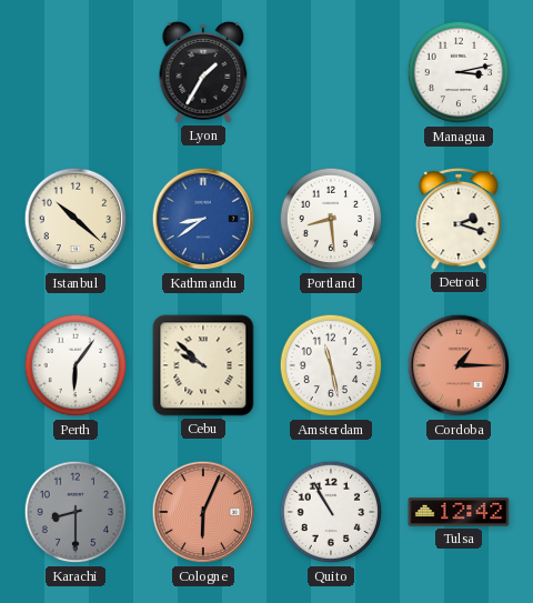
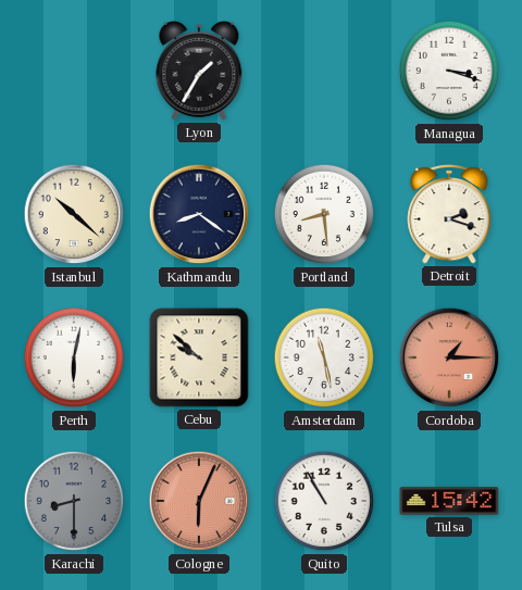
Managua: 3:13 -> 3:18 (449, 71)
Kathmandu: 8:39 -> 8:21 (199, 214)
Kathmandu dial: blue -> navy (199, 214)
Perth: 6:06 -> 6:02 (74, 357)
Tulsa: 12:42 -> 15:42 (449, 501)
